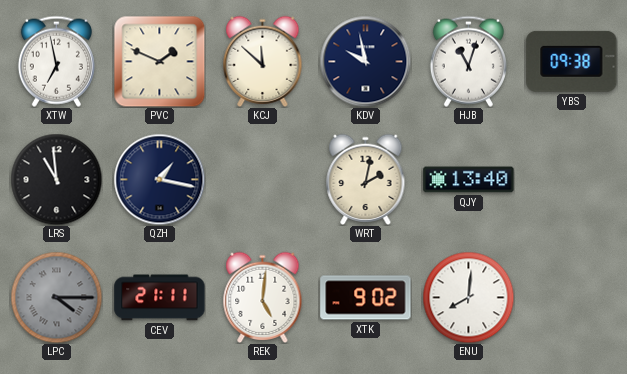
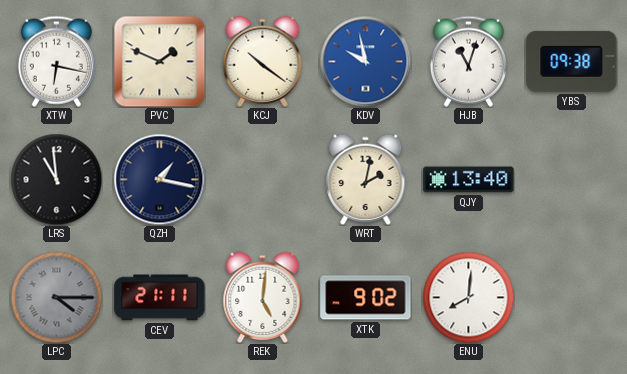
XTW: 6:58 -> 6:17 (56, 61)
KCJ: 11:52 -> 10:21 (263, 61)
KDV dial: navy -> blue (365, 61)
